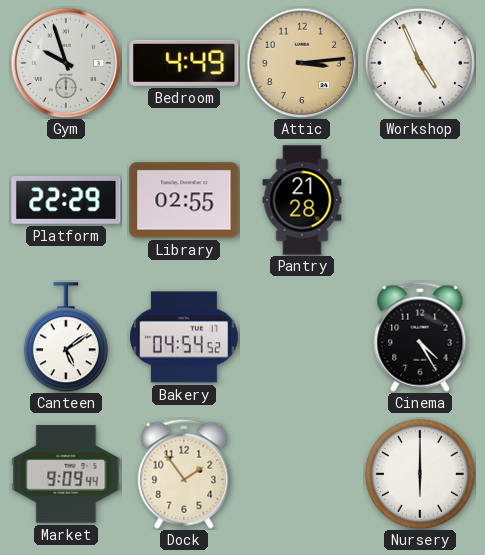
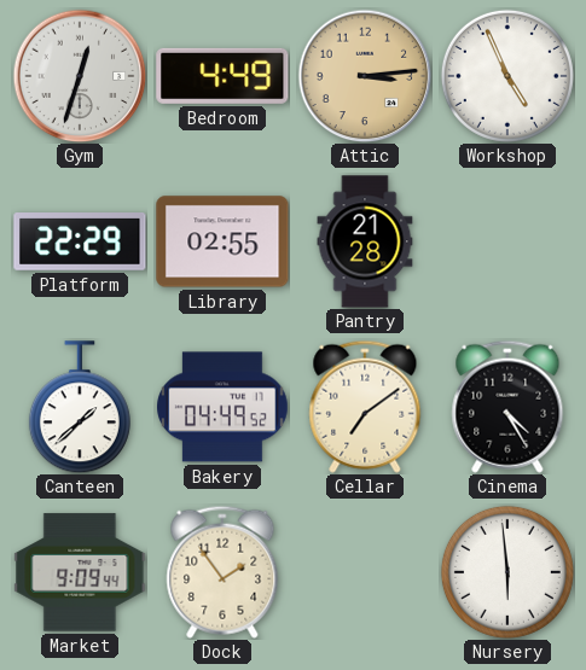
Gym: 9:57 -> 12:33 (80, 76)
Canteen: 5:09 -> 1:38 (80, 407)
Bakery: 04:54 -> 04:49 (222, 407)
Cellar: none -> 7:09 (365, 407)
Nursery: 6:00 -> 5:59 (507, 572)
